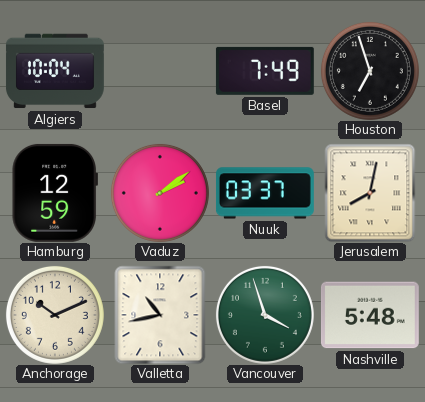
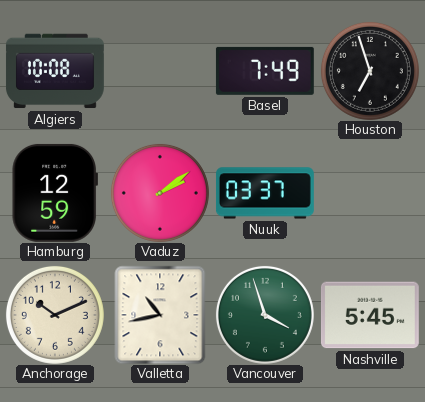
Algiers: 10:04 -> 10:08 (55, 71)
Jerusalem: 8:02 -> none (370, 193)
Nashville: 5:48 -> 5:45 (370, 315)
